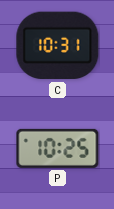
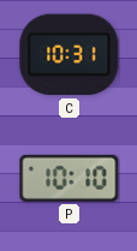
P: 10:25 -> 10:10 (70, 178)
